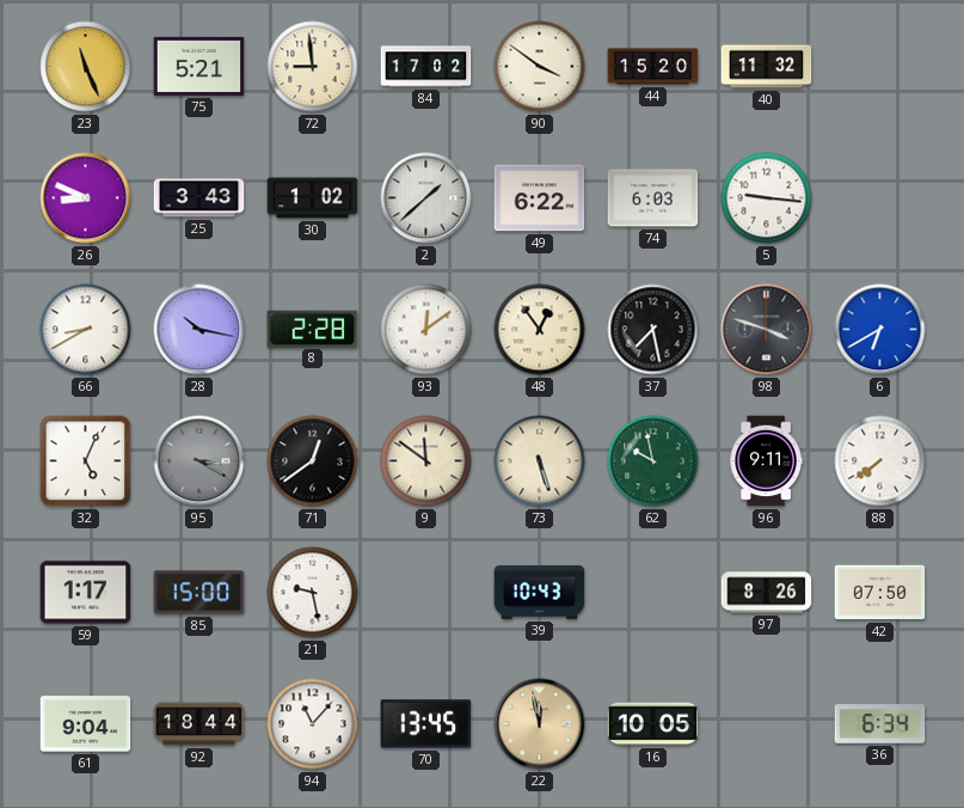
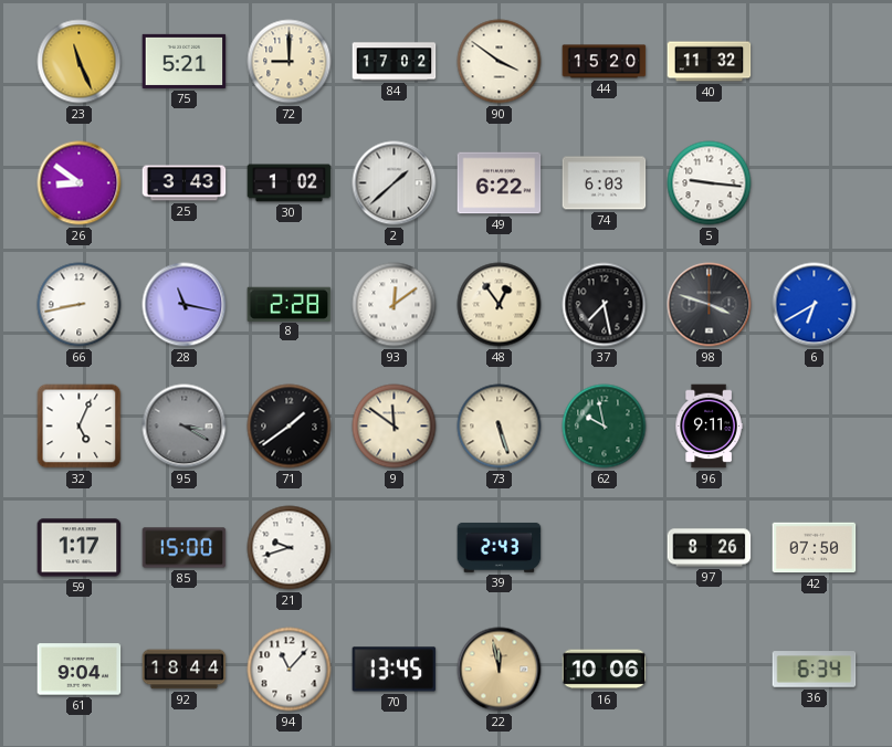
72: 8:59 -> 9:00 (290, 62)
26: 8:49 -> 8:51 (80, 183)
66: 8:40 -> 8:43 (80, 305)
28: 10:17 -> 11:17 (185, 305)
71: 12:39 -> 1:39 (290, 427)
88: 7:39 -> none (880, 461)
21: 9:28 -> 9:42 (290, 548)
39: 10:43 -> 2:43 (500, 547)
16: 10:05 -> 10:06 (605, 670)
